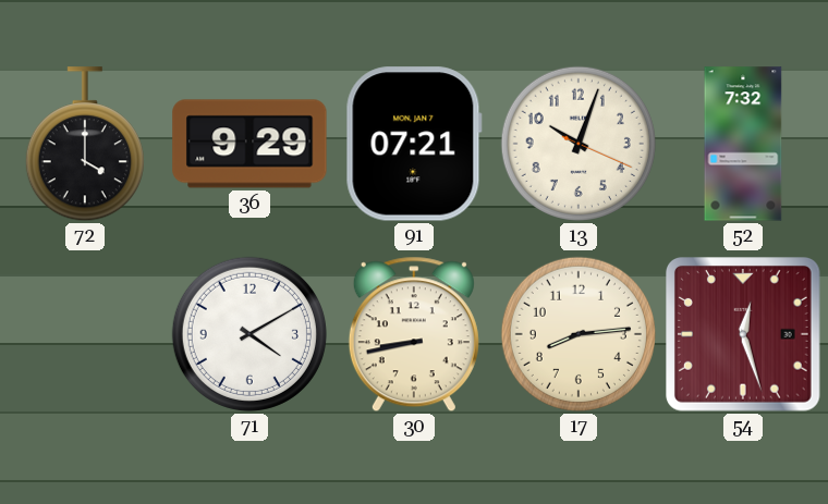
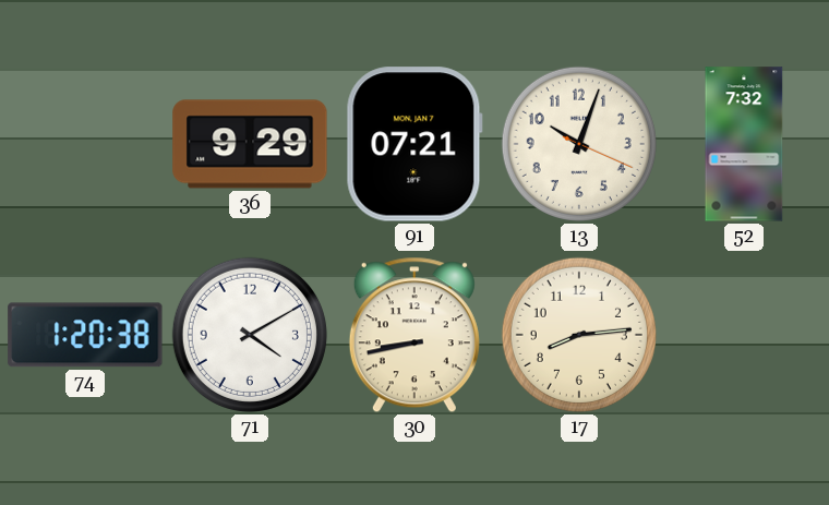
72: 4:00 -> none (85, 145)
74: none -> 1:20 (85, 335)
54: 12:27 -> none (744, 335)
